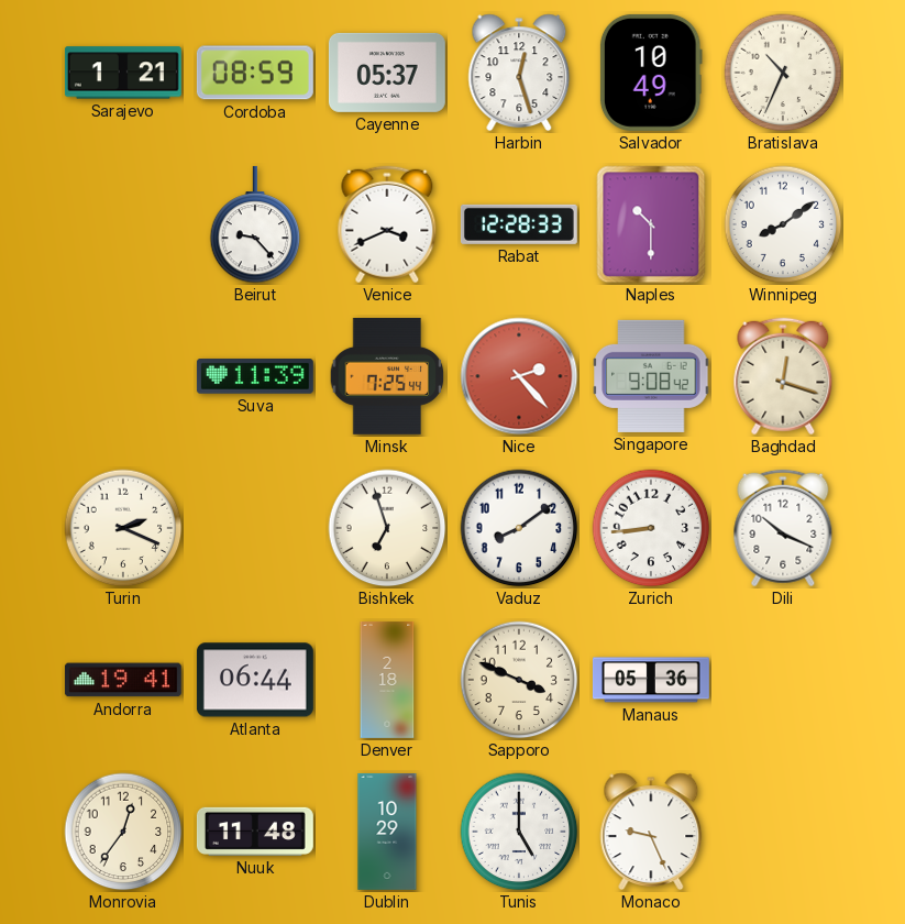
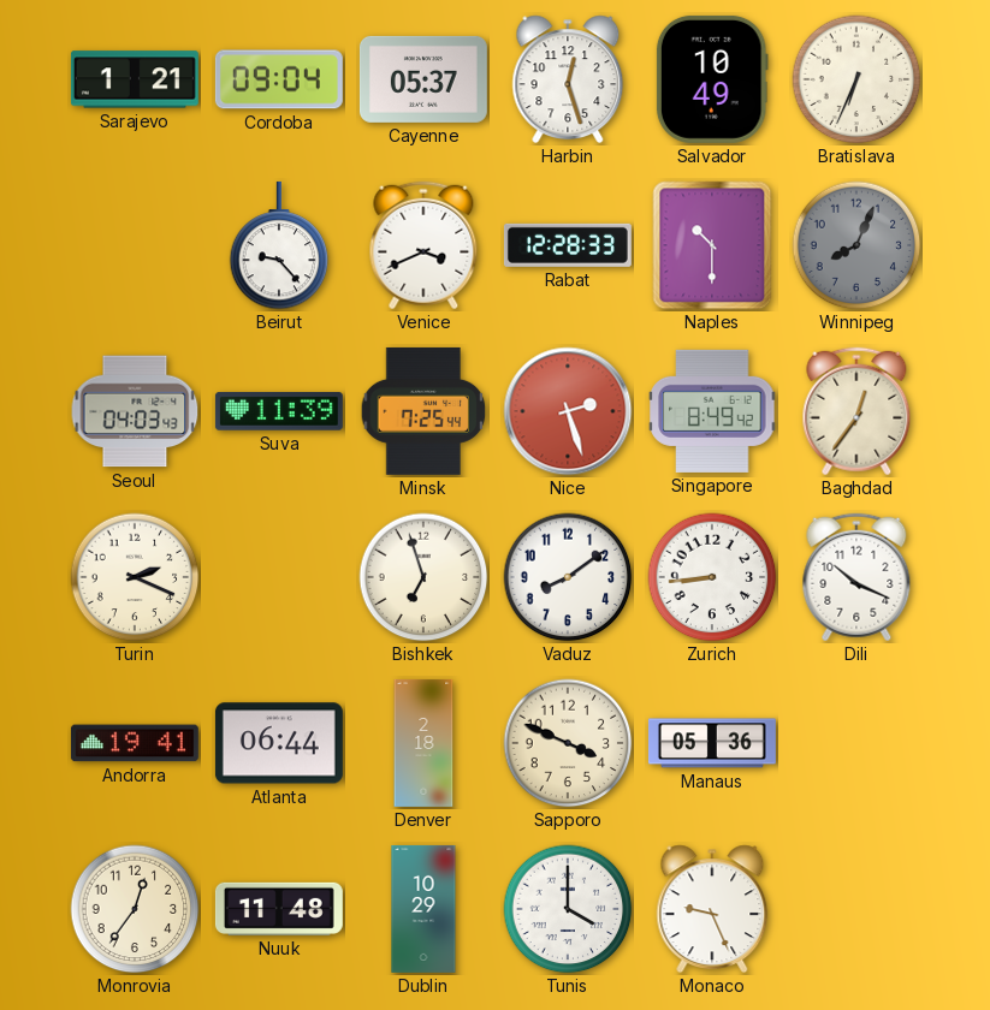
Cordoba: 08:59 -> 09:04 (279, 79)
Bratislava: 10:34 -> 6:34 (856, 79)
Winnipeg: 8:09 -> 8:04 (856, 245)
Winnipeg dial: white -> grey (856, 245)
Seoul: none -> 04:03 (135, 411)
Nice: 2:23 -> 2:27 (568, 411)
Singapore: 9:08 -> 8:49 (712, 411)
Baghdad: 12:18 -> 12:36 (856, 411)
Tunis: 5:00 -> 4:00 (568, 909)
